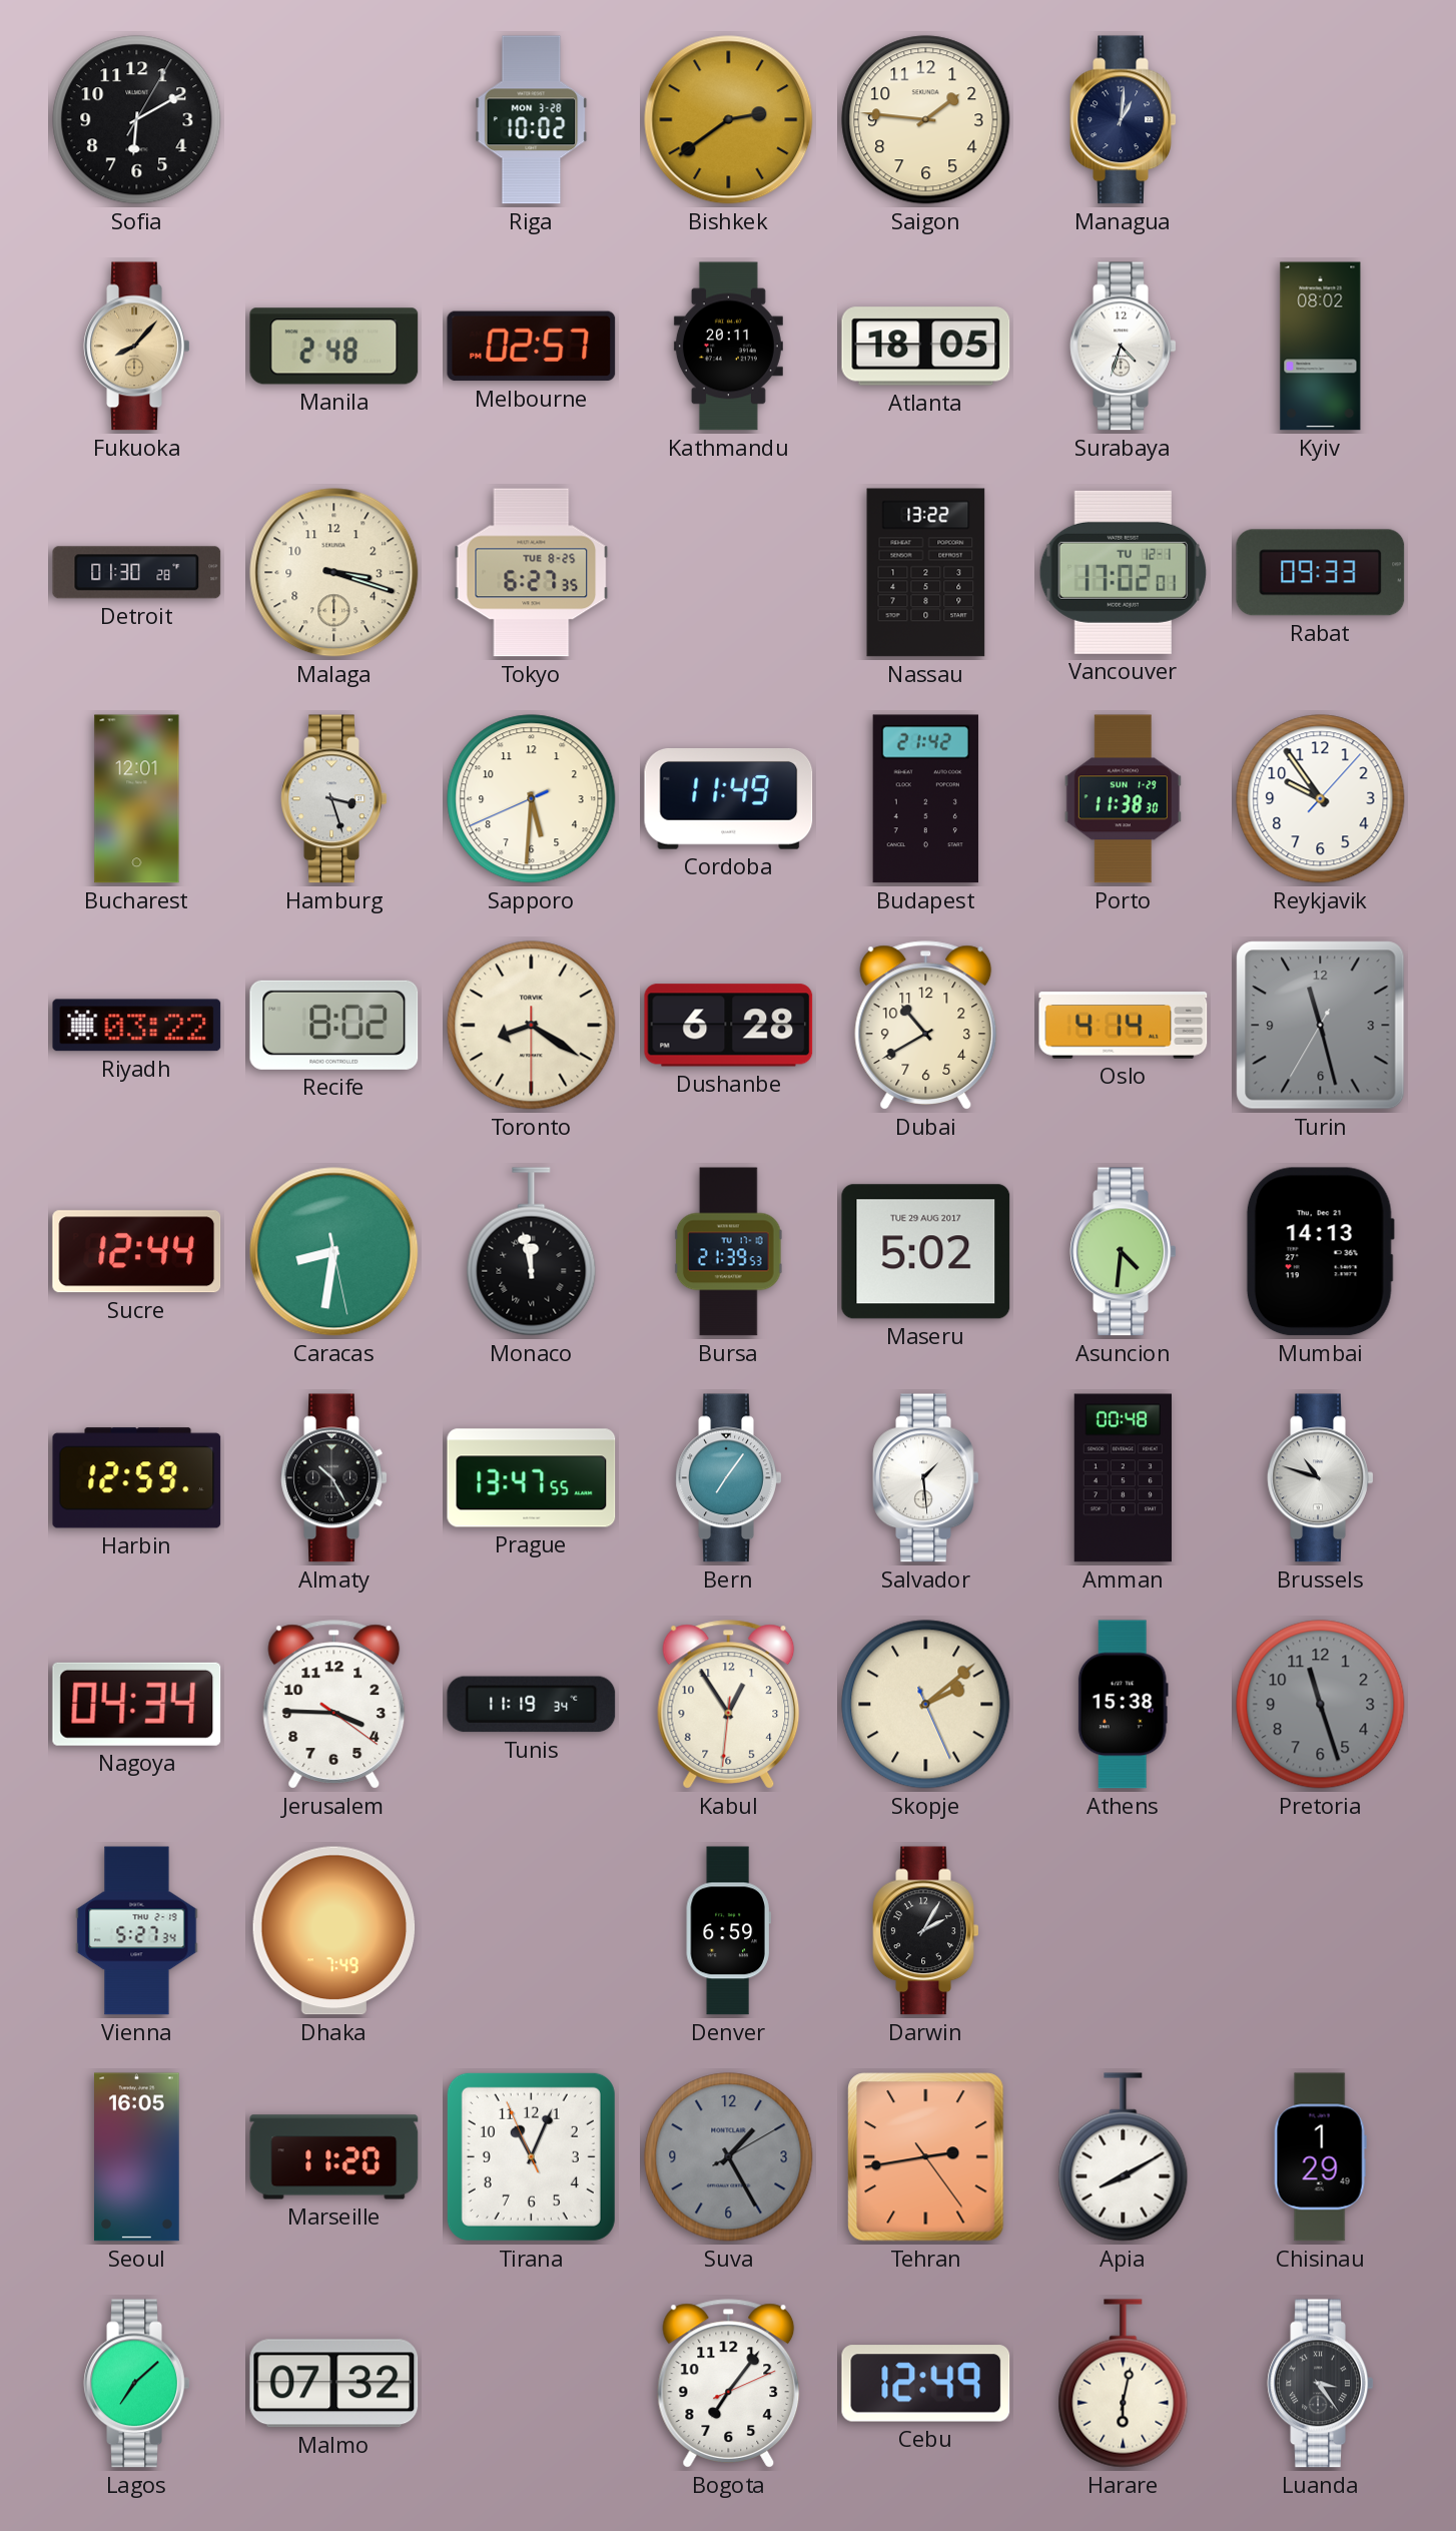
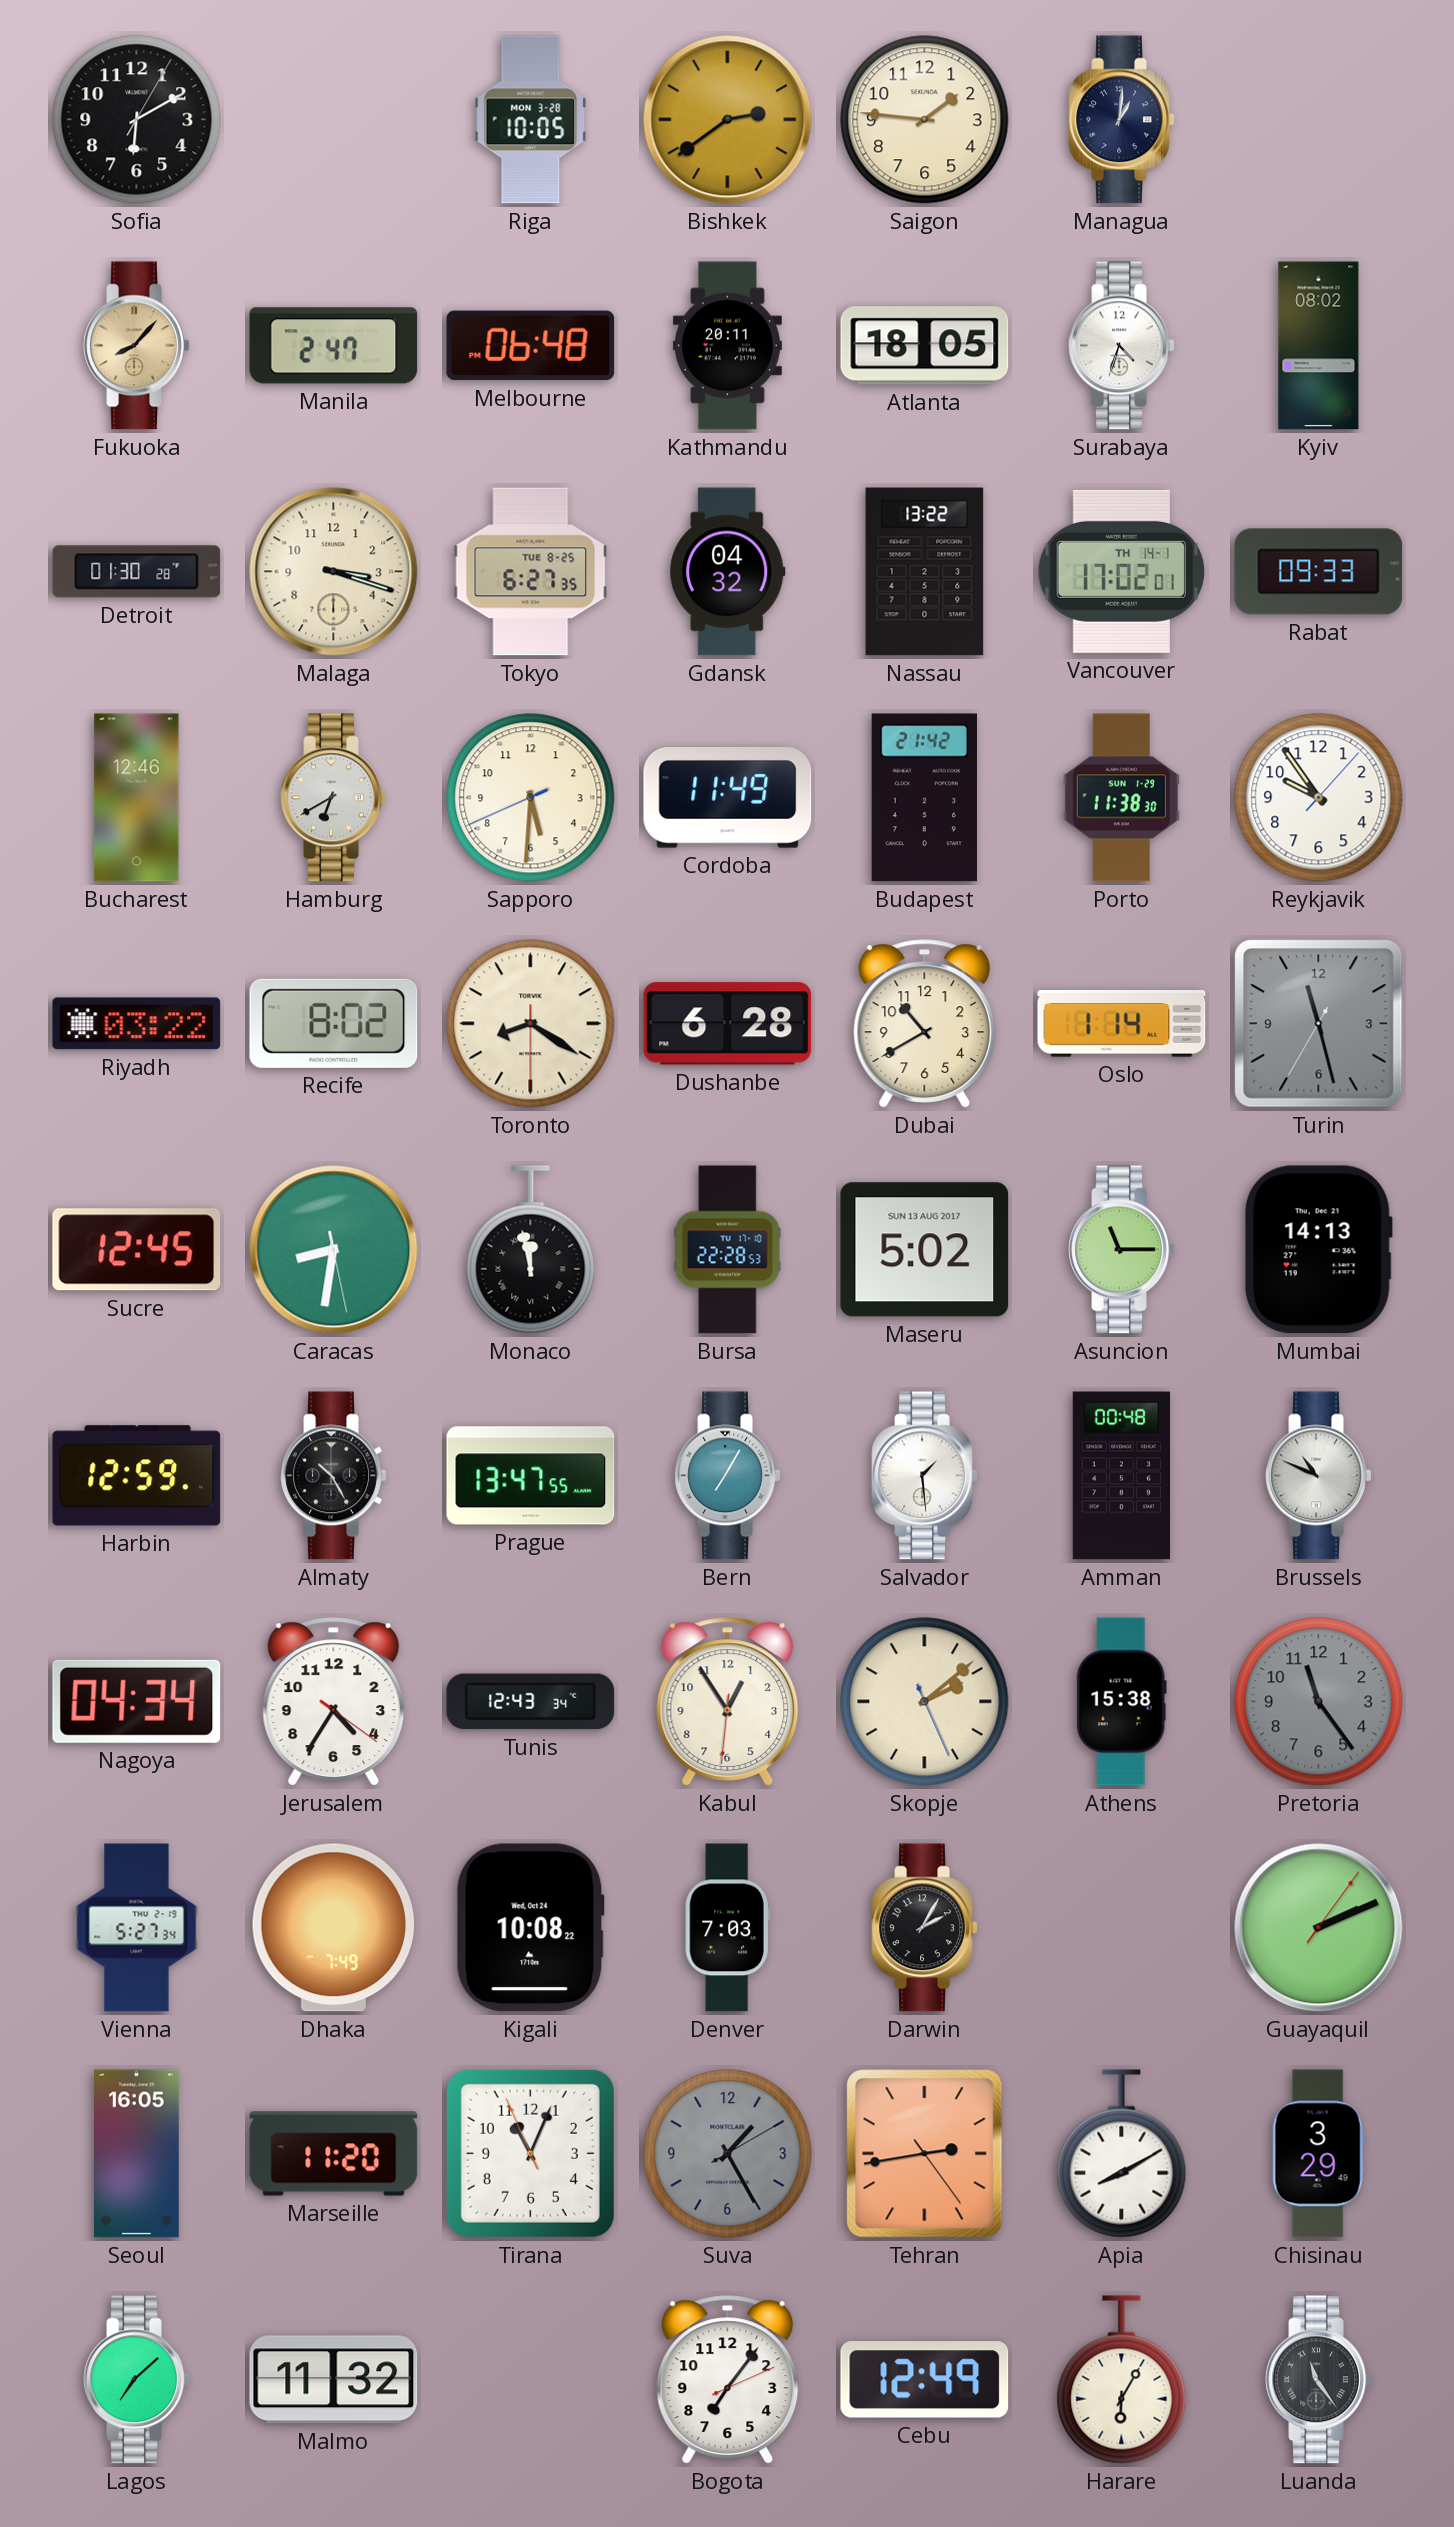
Riga: 10:02 -> 10:05 (531, 120)
Manila: 2:48 -> 2:47 (334, 346)
Melbourne: 02:57 -> 06:48 (531, 346)
Gdansk: none -> 04:32 (728, 572)
Vancouver date: TU 12-1 -> TH 14-1 (1121, 571)
Bucharest: 12:01 -> 12:46 (137, 798)
Hamburg: 3:27 -> 6:40 (334, 798)
Oslo: 4:14 -> 1:14 (1122, 1024)
Sucre: 12:44 -> 12:45 (137, 1250)
Bursa: 21:39 -> 22:28 (727, 1250)
Maseru date: TUE 29 AUG 2017 -> SUN 13 AUG 2017 (925, 1250)
Asuncion: 4:31 -> 11:15 (1122, 1250)
Bern: 7:06 -> 7:05 (728, 1476)
Brussels: 10:48 -> 10:49 (1319, 1476)
Jerusalem: 3:45 -> 4:35 (334, 1702)
Tunis: 11:19 -> 12:43 (531, 1702)
Pretoria: 11:27 -> 11:24 (1319, 1702)
Kigali: none -> 10:08 (530, 1928)
Denver: 6:59 -> 7:03 (727, 1928)
Guayaquil: none -> 2:11 (1319, 1928)
Chisinau: 1:29 -> 3:29 (1318, 2154)
Malmo: 07:32 -> 11:32 (334, 2380)
Harare: 6:02 -> 6:05 (1122, 2380)
Luanda: 3:24 -> 11:24 (1319, 2380)
